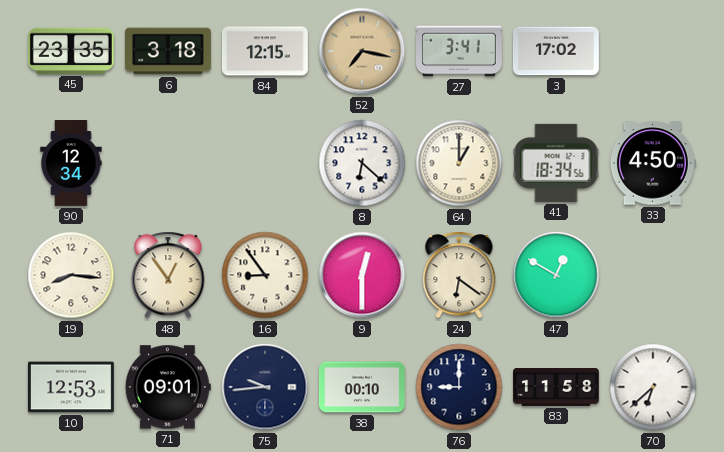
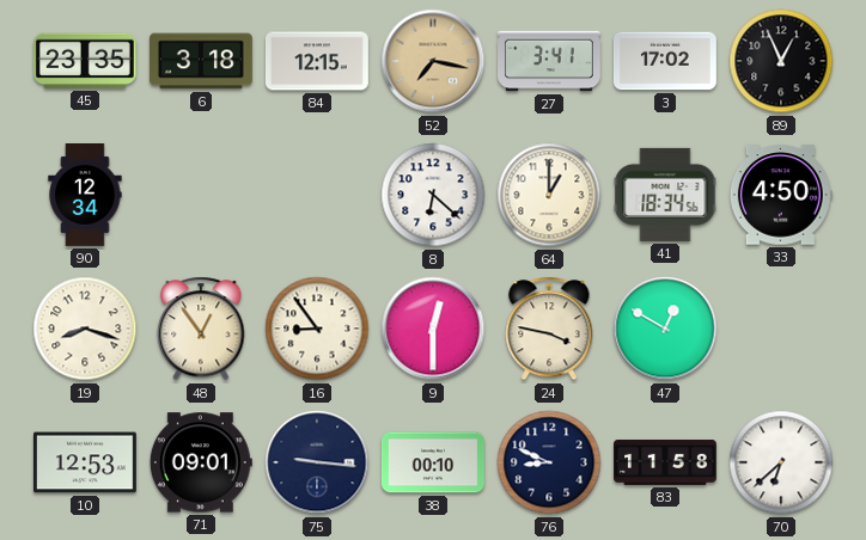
89: none -> 12:56 (781, 61)
19: 8:16 -> 8:18 (85, 329)
24: 6:21 -> 3:47 (549, 329)
75: 9:44 -> 9:16 (317, 462)
76: 9:00 -> 8:49 (549, 462)
